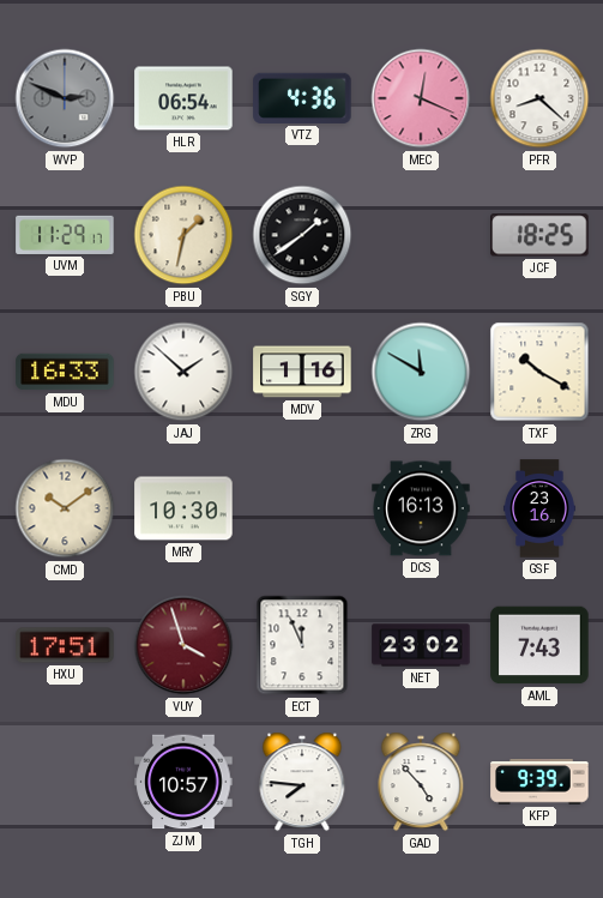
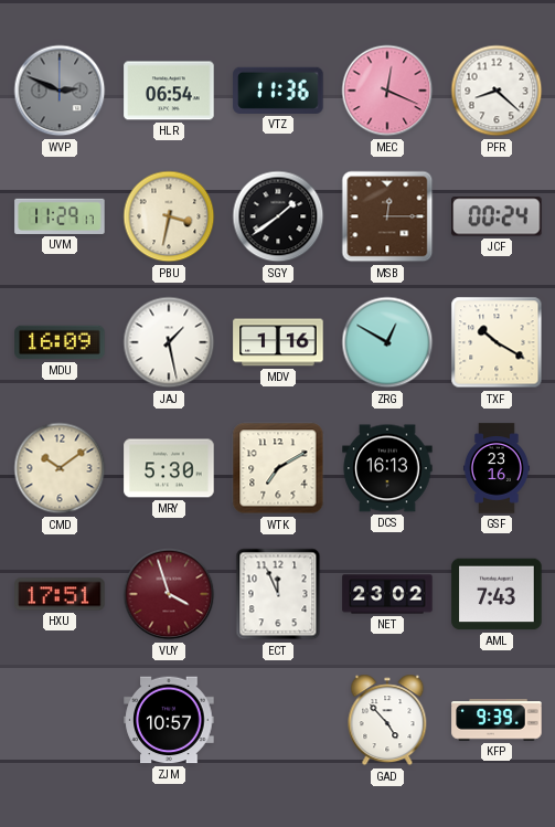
VTZ: 4:36 -> 11:36 (278, 91)
PBU: 1:32 -> 3:32 (169, 216)
MSB: none -> 12:15 (387, 216)
JCF: 18:25 -> 00:24 (497, 216)
MDU: 16:33 -> 16:09 (60, 342)
JAJ: 1:52 -> 1:28 (169, 342)
ZRG: 11:50 -> 12:50 (387, 342)
MRY: 10:30 -> 5:30 (169, 468)
WTK: none -> 7:10 (278, 468)
TGH: 7:46 -> none (302, 782)
